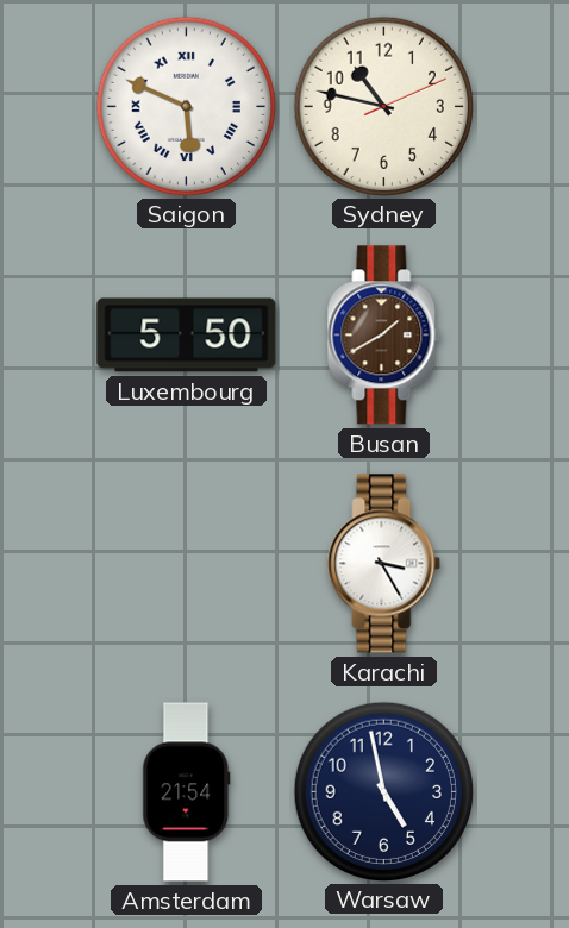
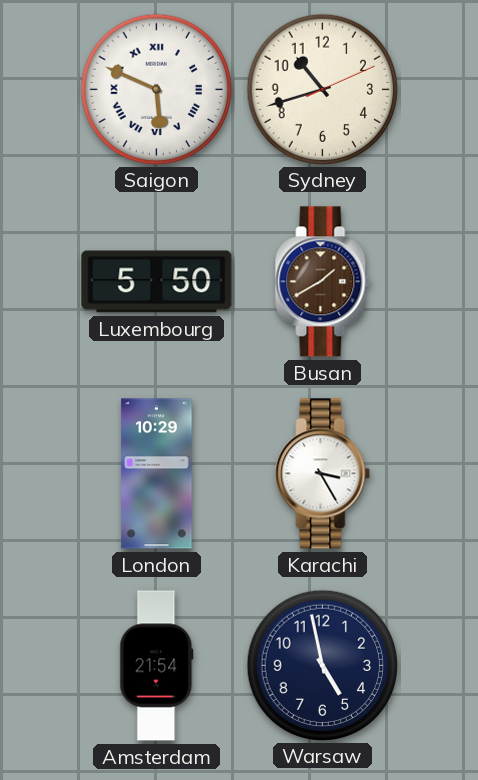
Sydney: 10:47 -> 10:42 (322, 89)
London: none -> 10:29 (157, 474)
